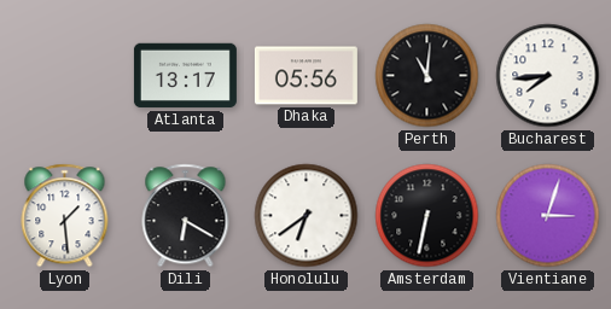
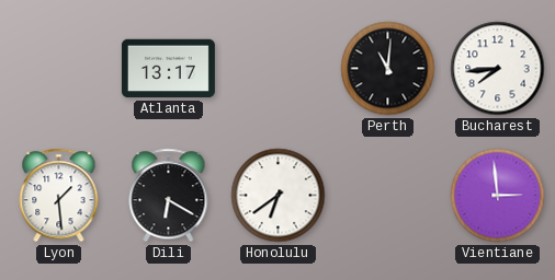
Dhaka: 05:56 -> none (305, 76)
Amsterdam: 6:32 -> none (427, 216)
Vientiane: 3:03 -> 2:59 (498, 196)
